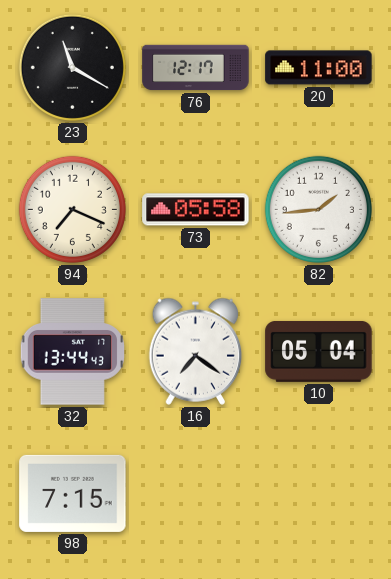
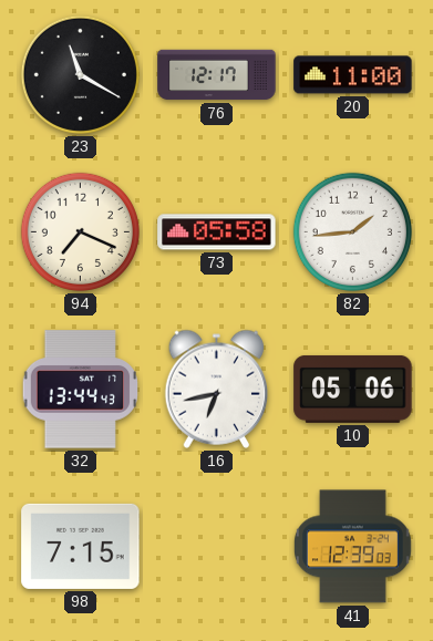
16: 7:21 -> 6:43 (217, 389)
10: 05:04 -> 05:06 (353, 389)
41: none -> 12:39 (352, 547)
